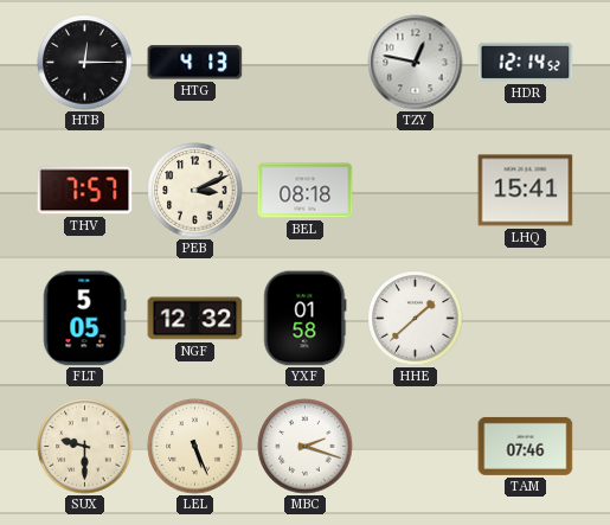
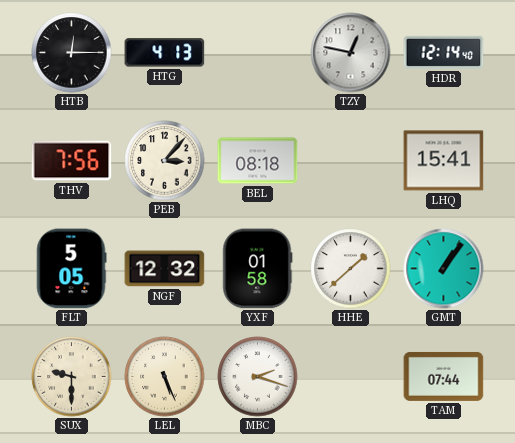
HDR: 12:14:52 -> 12:14:40 (444, 52)
THV: 7:57 -> 7:56 (72, 161)
PEB: 3:11 -> 3:07 (165, 161)
GMT: none -> 1:06 (444, 269)
TAM: 07:46 -> 07:44 (444, 376)
